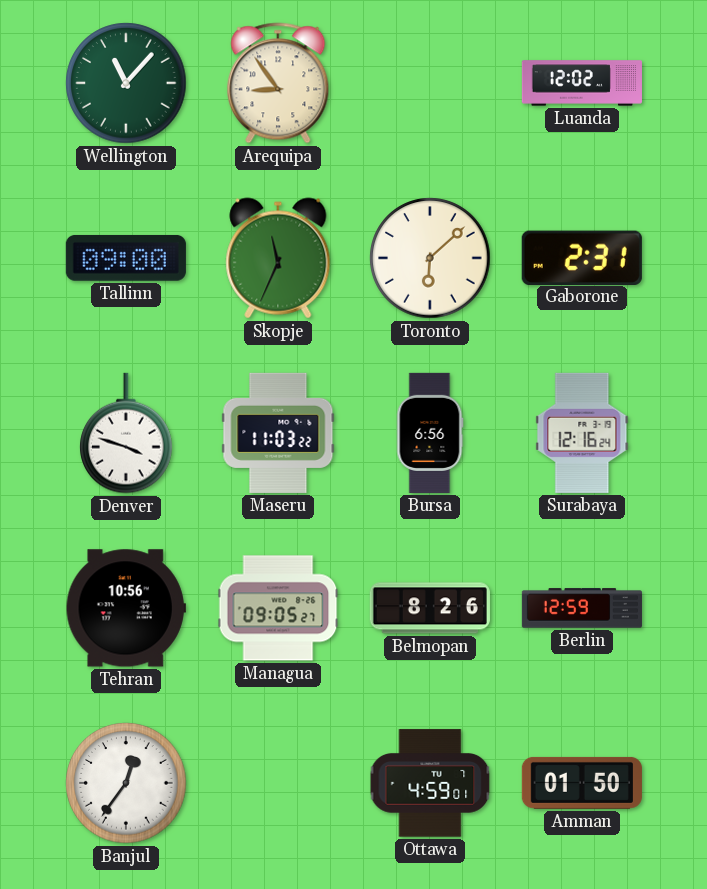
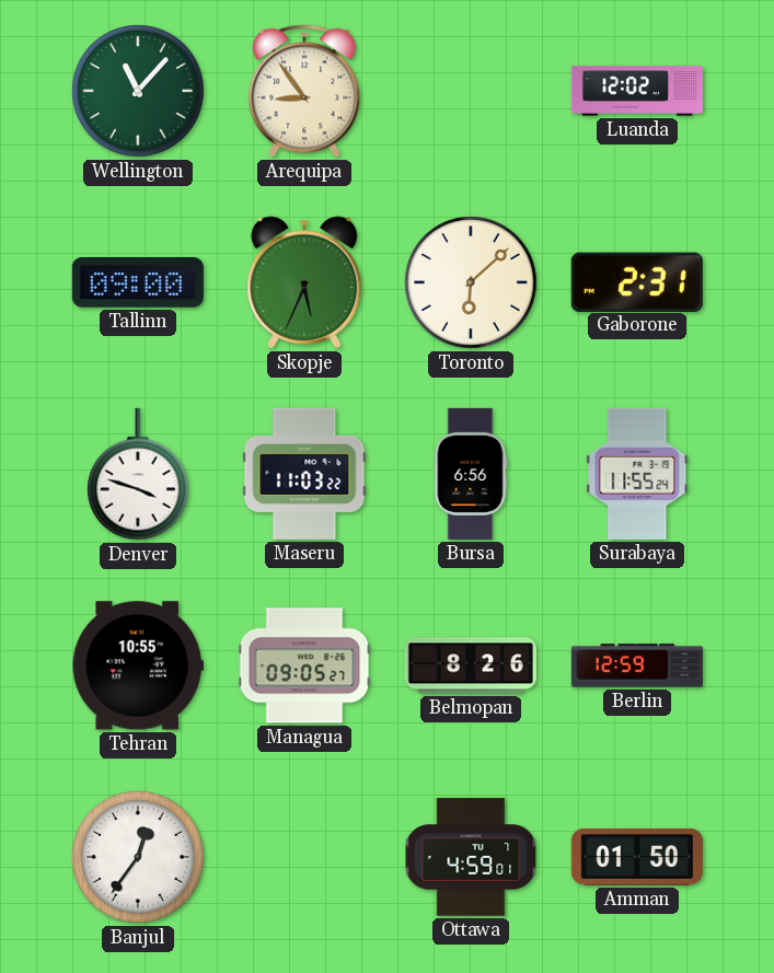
Skopje: 11:34 -> 5:34 (304, 282)
Surabaya: 12:16 -> 11:55 (637, 474)
Tehran: 10:56 -> 10:55 (138, 665)
